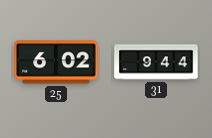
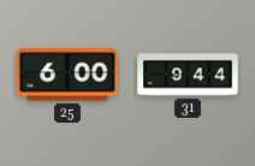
25: 6:02 -> 6:00 (67, 75)
